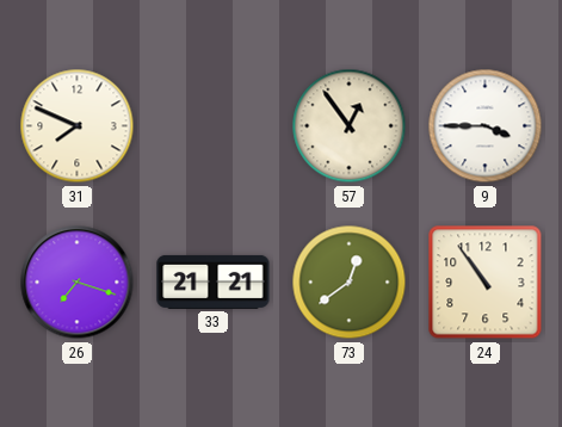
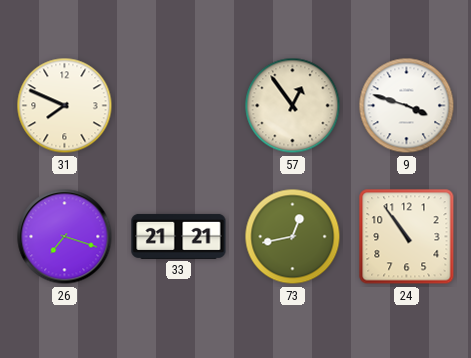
9: 3:45 -> 3:48 (407, 106)
73: 12:39 -> 12:43 (293, 237)
